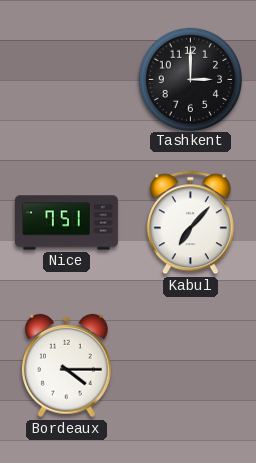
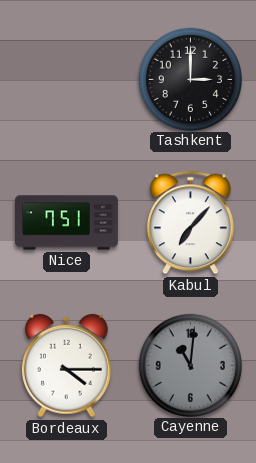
Cayenne: none -> 11:01 (190, 365)
